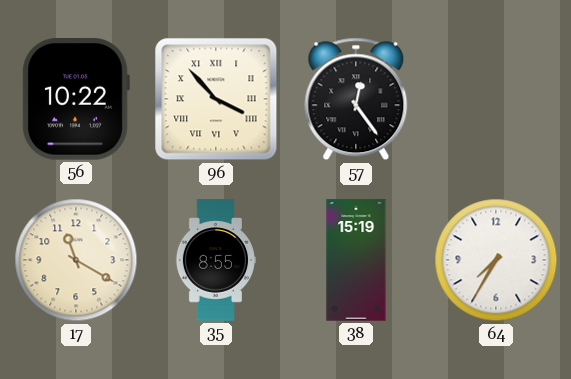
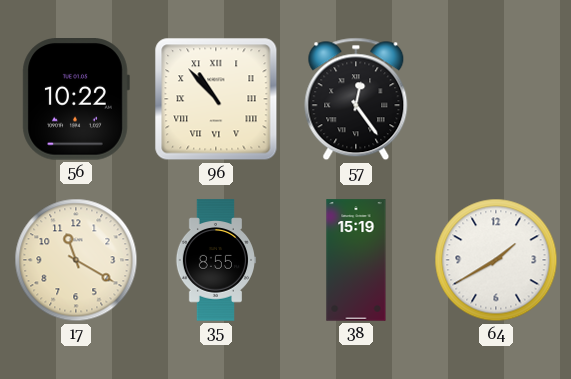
96: 3:53 -> 10:53 (216, 99)
64: 7:35 -> 1:40 (496, 260)
